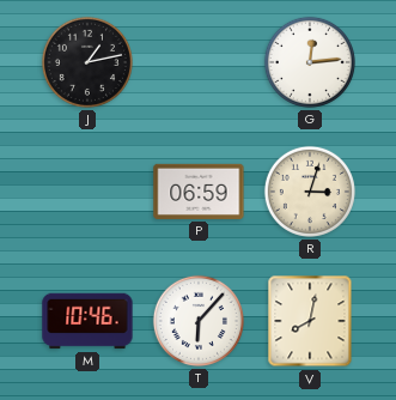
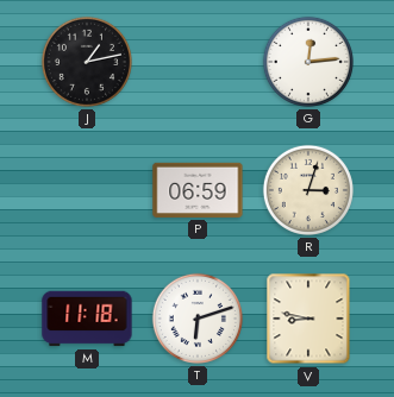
M: 10:46 -> 11:18 (87, 319)
T: 6:07 -> 6:12 (198, 319)
V: 8:02 -> 8:47 (308, 319)
